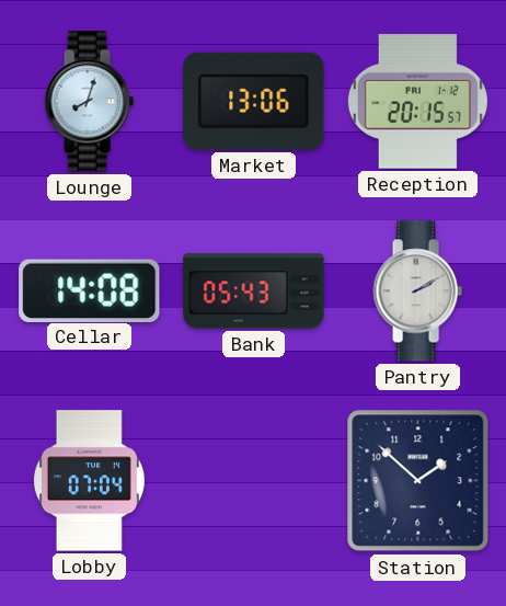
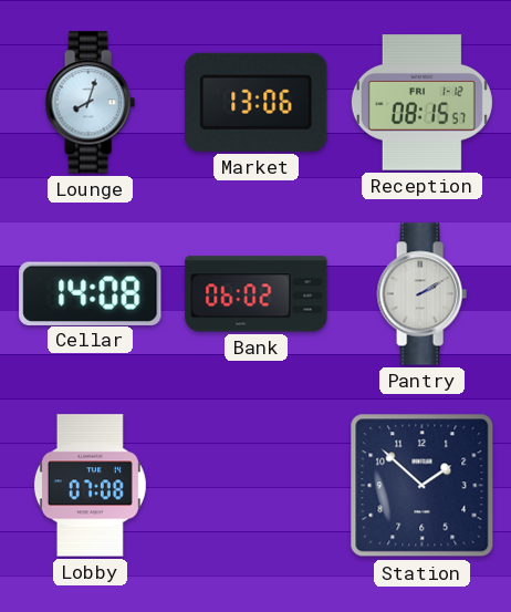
Reception: 20:15 -> 08:15 (421, 103)
Bank: 05:43 -> 06:02 (257, 294)
Lobby: 07:04 -> 07:08 (90, 486)
